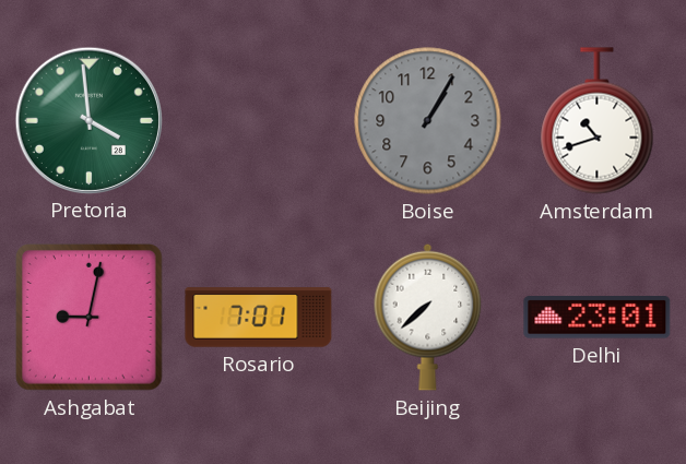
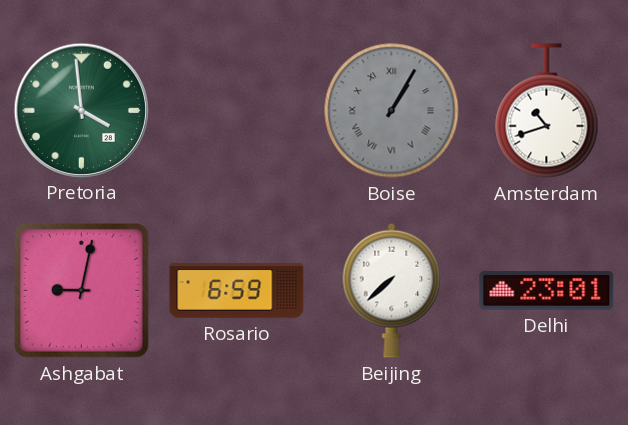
Boise numerals: Arabic -> Roman (392, 111)
Rosario: 7:01 -> 6:59 (237, 291)
